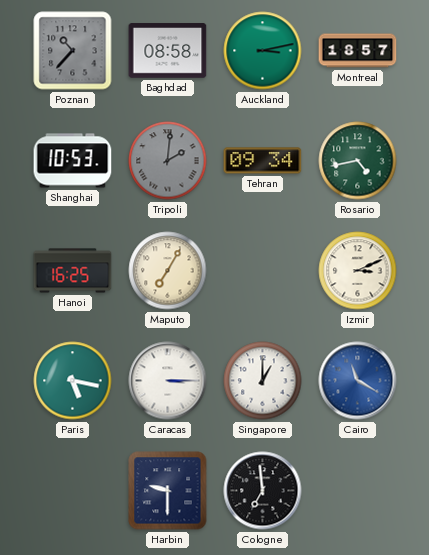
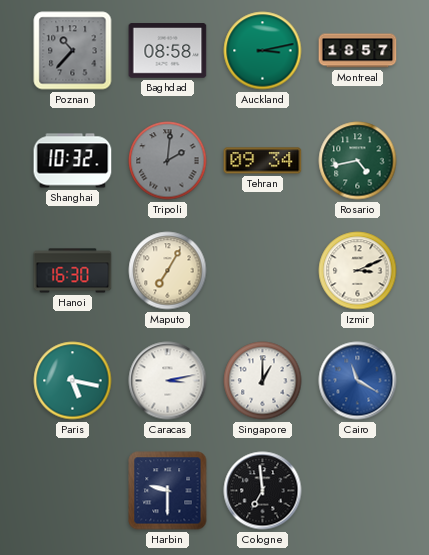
Shanghai: 10:53 -> 10:32 (73, 161)
Hanoi: 16:25 -> 16:30 (73, 271)
Caracas: 3:15 -> 3:13 (168, 381)
